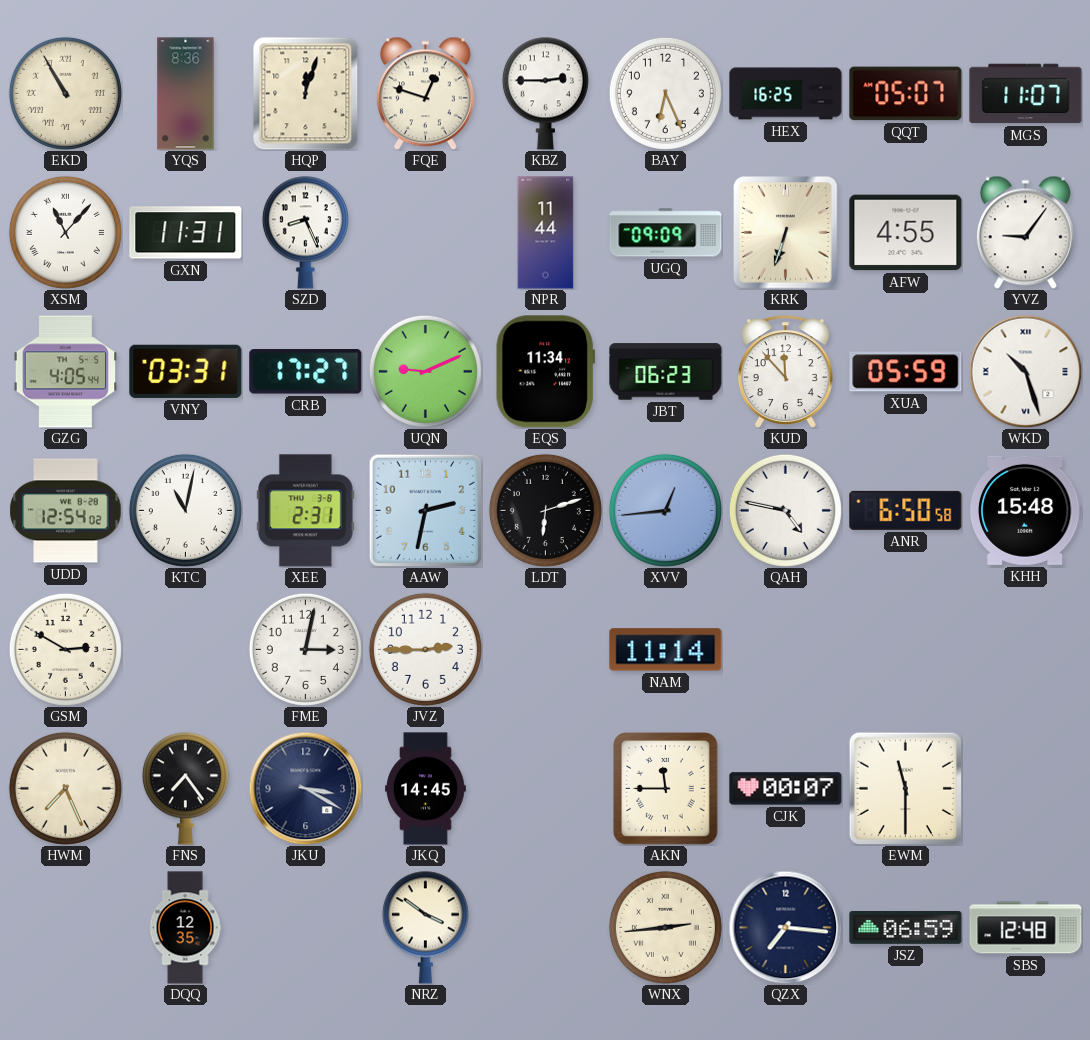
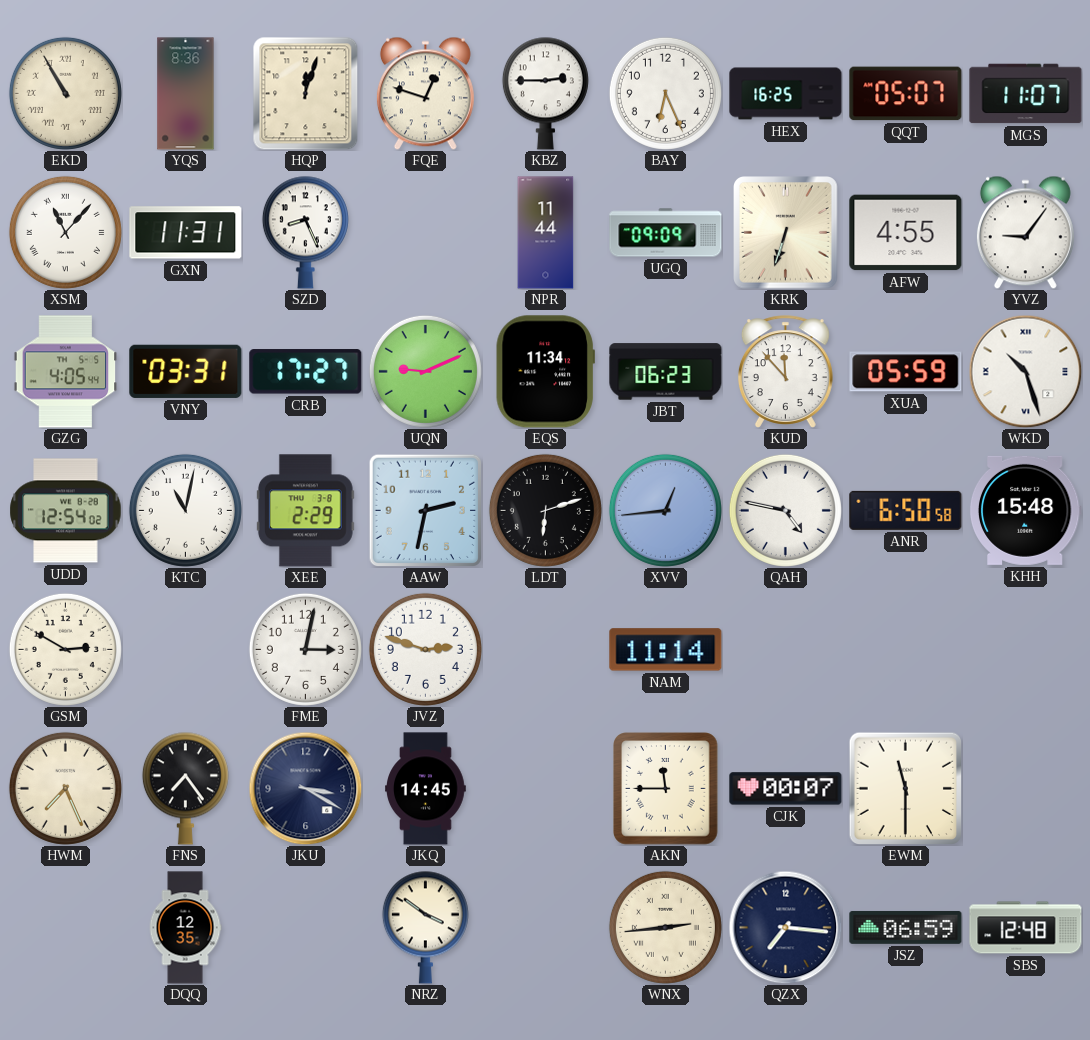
XEE: 2:31 -> 2:29 (305, 511)
JVZ: 2:45 -> 2:48 (425, 649)
